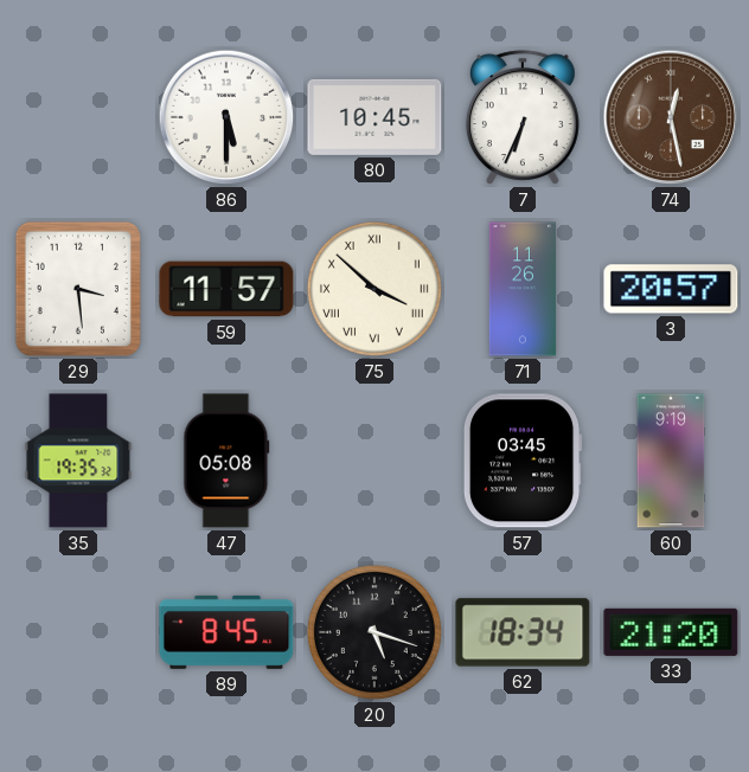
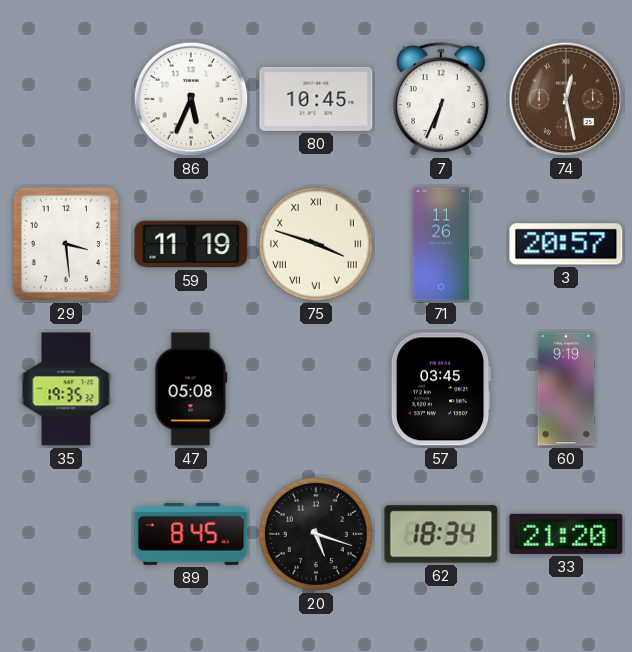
86: 5:30 -> 5:34 (191, 99)
59: 11:57 -> 11:19 (191, 244)
75: 3:52 -> 3:48 (316, 244)
